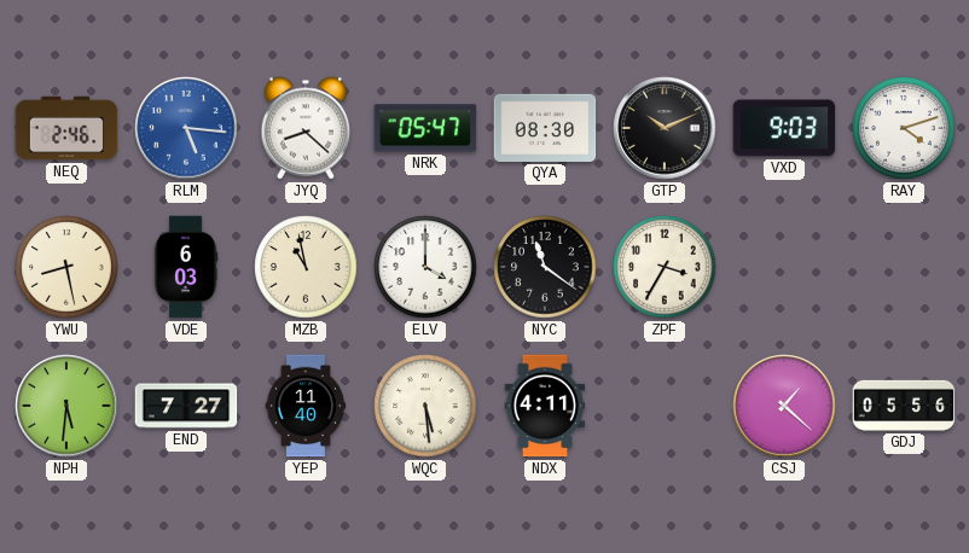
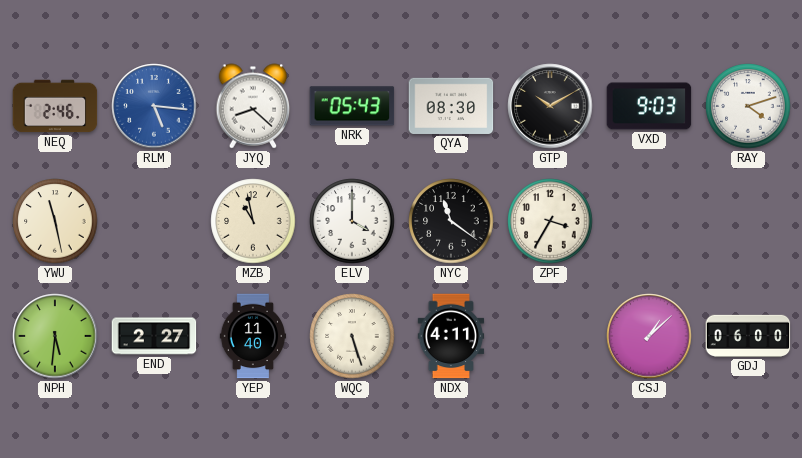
NRK: 05:47 -> 05:43 (352, 106)
GTP: 10:11 -> 10:10 (550, 106)
YWU: 8:28 -> 11:28 (55, 221)
VDE: 6:03 -> none (186, 267)
END: 7:27 -> 2:27 (154, 336)
WQC: 5:29 -> 5:27 (352, 336)
CSJ: 1:22 -> 1:08 (649, 336)
GDJ: 05:56 -> 06:00 (748, 336)
